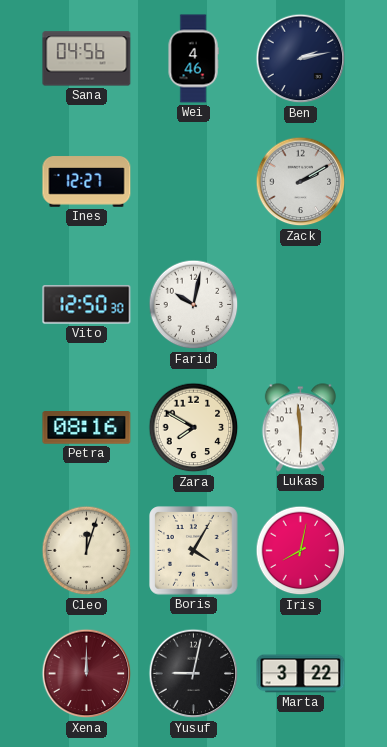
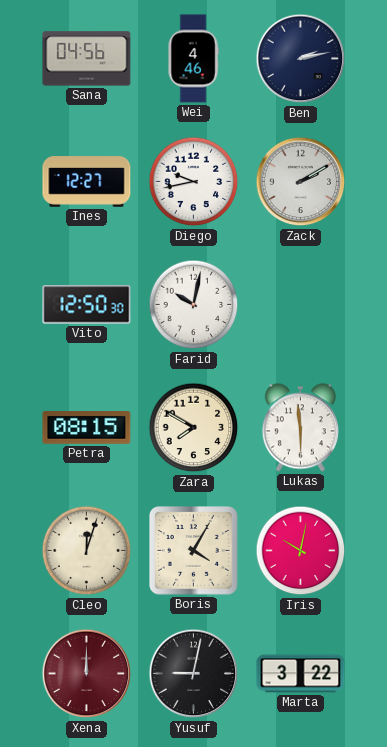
Diego: none -> 9:43 (194, 182)
Petra: 08:16 -> 08:15 (87, 428)
Iris: 8:02 -> 10:02 (301, 551)
